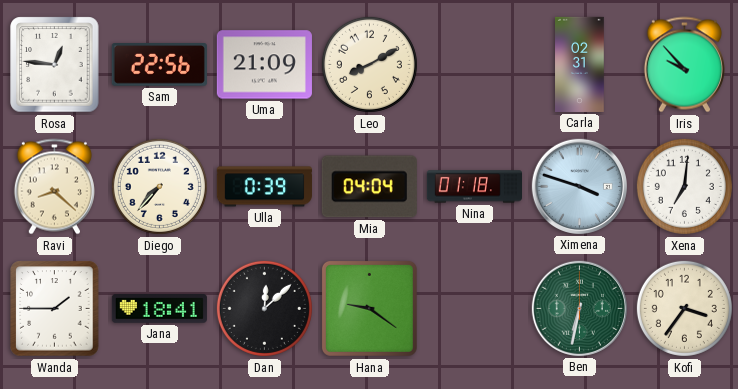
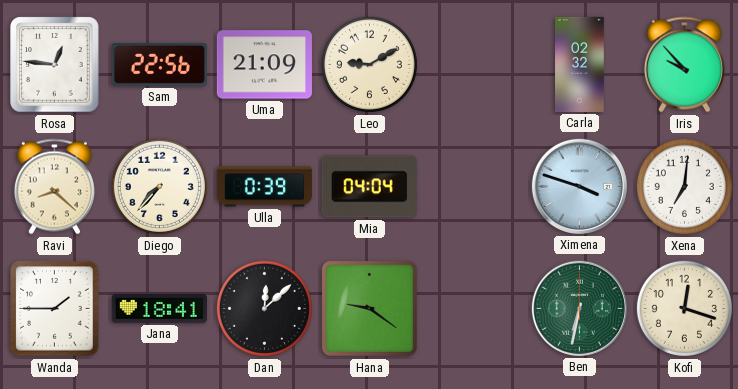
Leo: 8:10 -> 9:10 (369, 64)
Carla: 02:31 -> 02:32 (580, 64)
Nina: 01:18 -> none (474, 187)
Kofi: 3:36 -> 12:18 (684, 308)
